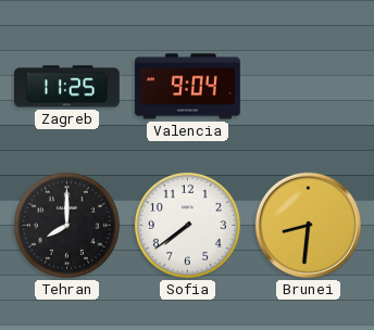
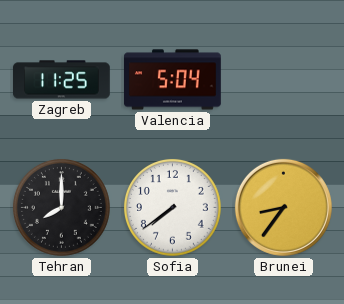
Valencia: 9:04 -> 5:04 (173, 80)
Brunei: 8:31 -> 8:36 (283, 207)
